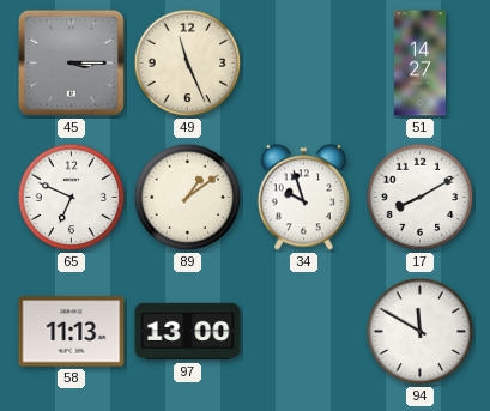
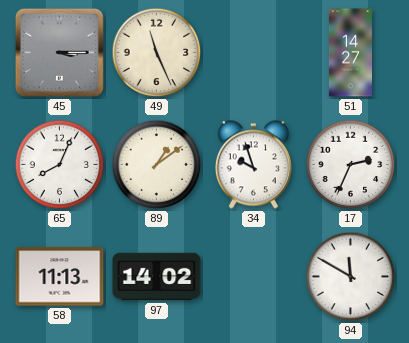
65: 6:49 -> 8:04 (60, 165)
17: 8:10 -> 2:34 (351, 165)
97: 13:00 -> 14:02 (157, 277)
